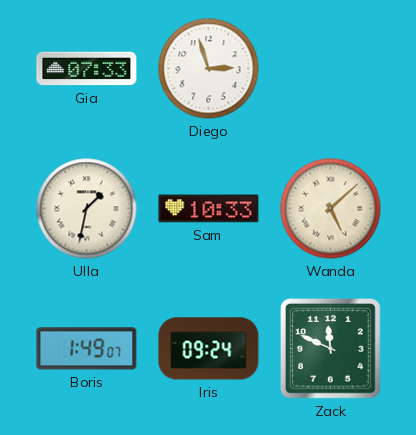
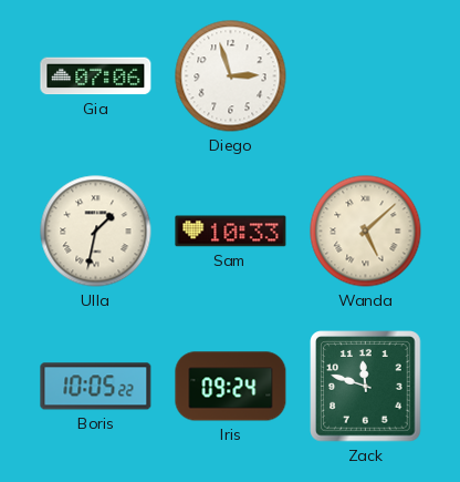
Gia: 07:33 -> 07:06 (96, 76)
Boris: 1:49 -> 10:05 (96, 387)
Zack: 11:49 -> 11:48 (366, 387)
